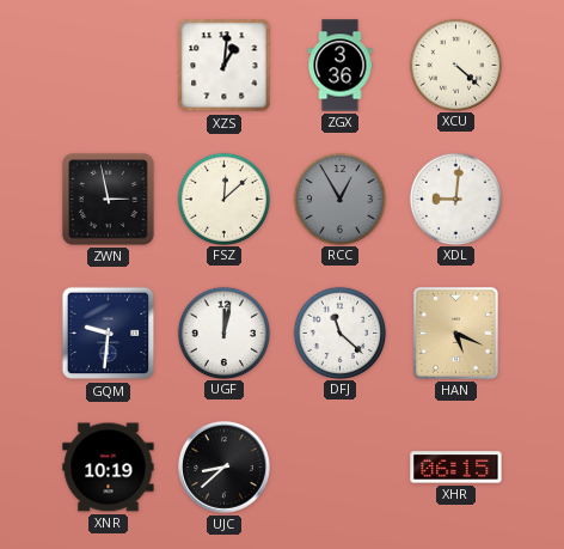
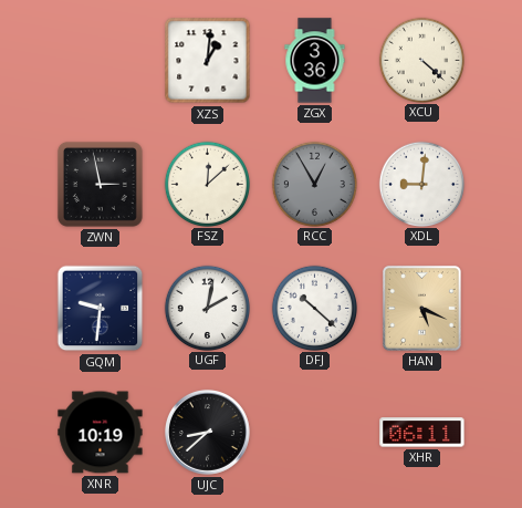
UGF: 12:02 -> 2:02 (207, 308)
DFJ: 11:22 -> 10:22 (314, 308)
XHR: 06:15 -> 06:11 (422, 433)
